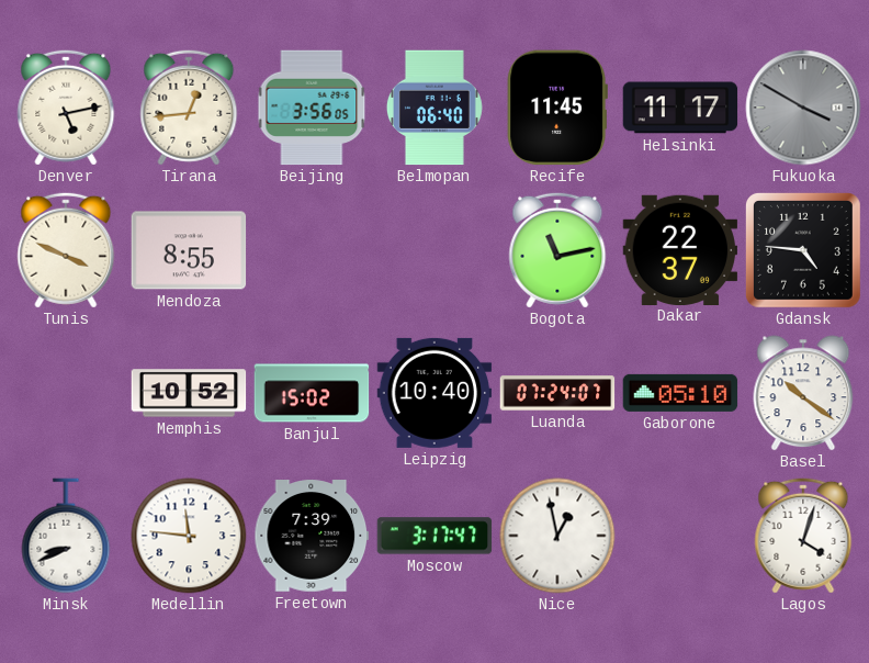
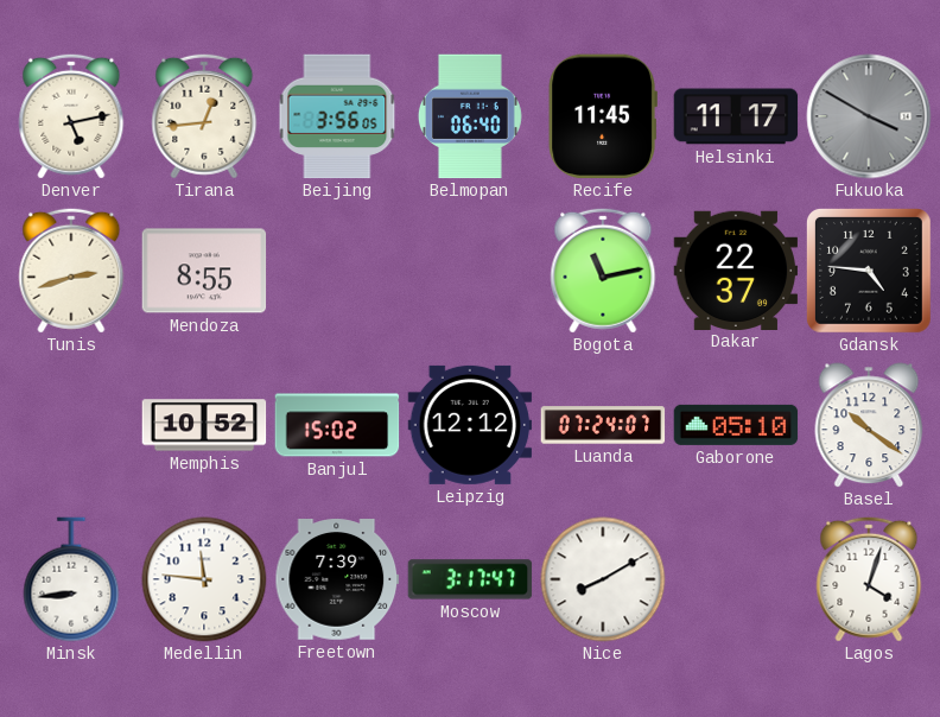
Tunis: 3:49 -> 2:42 (71, 271)
Leipzig: 10:40 -> 12:12 (470, 425)
Minsk: 8:41 -> 8:44 (71, 579)
Nice: 12:58 -> 8:10 (603, 579)
